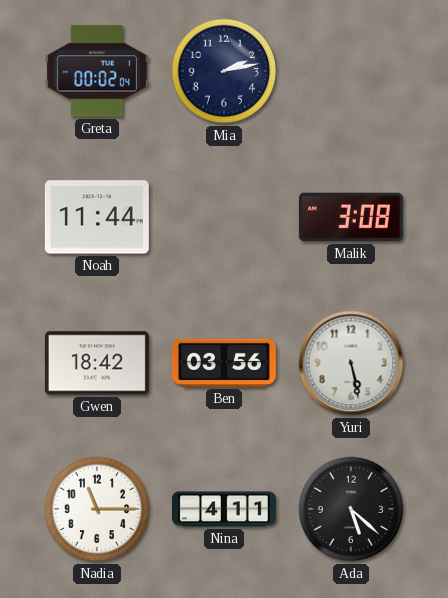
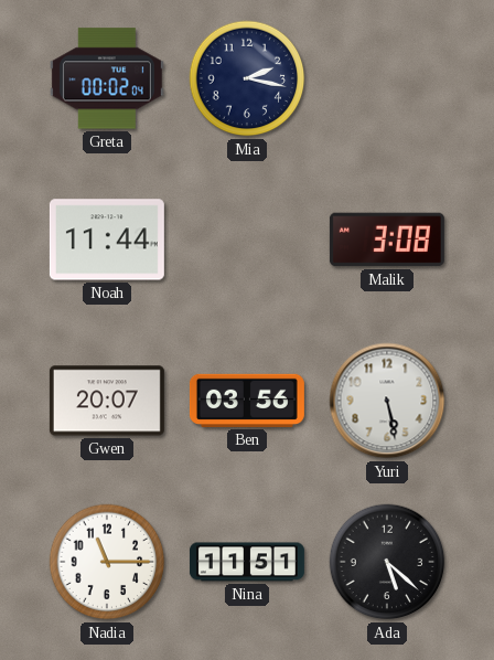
Mia: 2:13 -> 2:17 (247, 78)
Gwen: 18:42 -> 20:07 (107, 401)
Nina: 4:11 -> 11:51 (247, 562)
